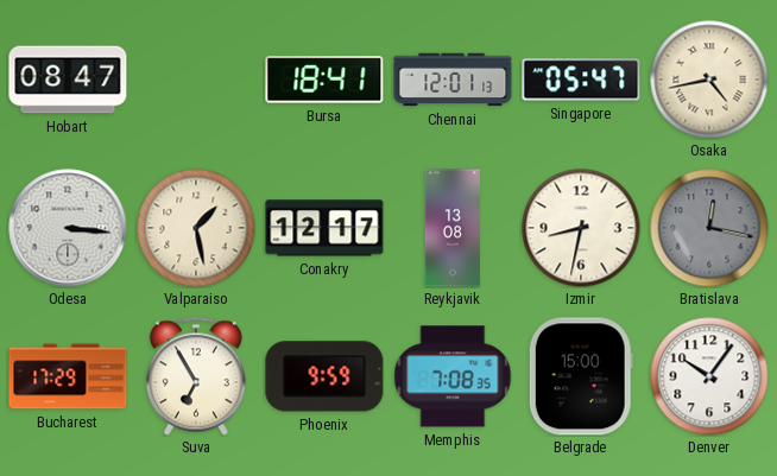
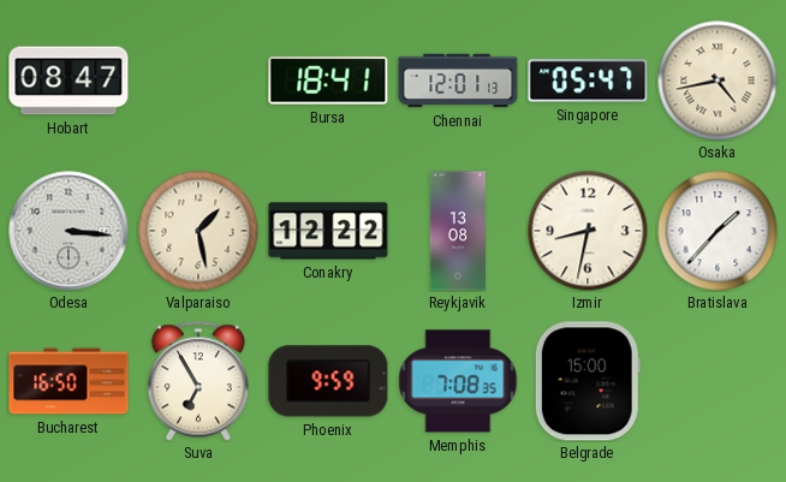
Conakry: 12:17 -> 12:22 (328, 231)
Bratislava: 12:17 -> 1:37 (717, 231)
Bratislava dial: grey -> white (717, 231)
Bucharest: 17:29 -> 16:50 (69, 381)
Denver: 10:06 -> none (709, 376)
